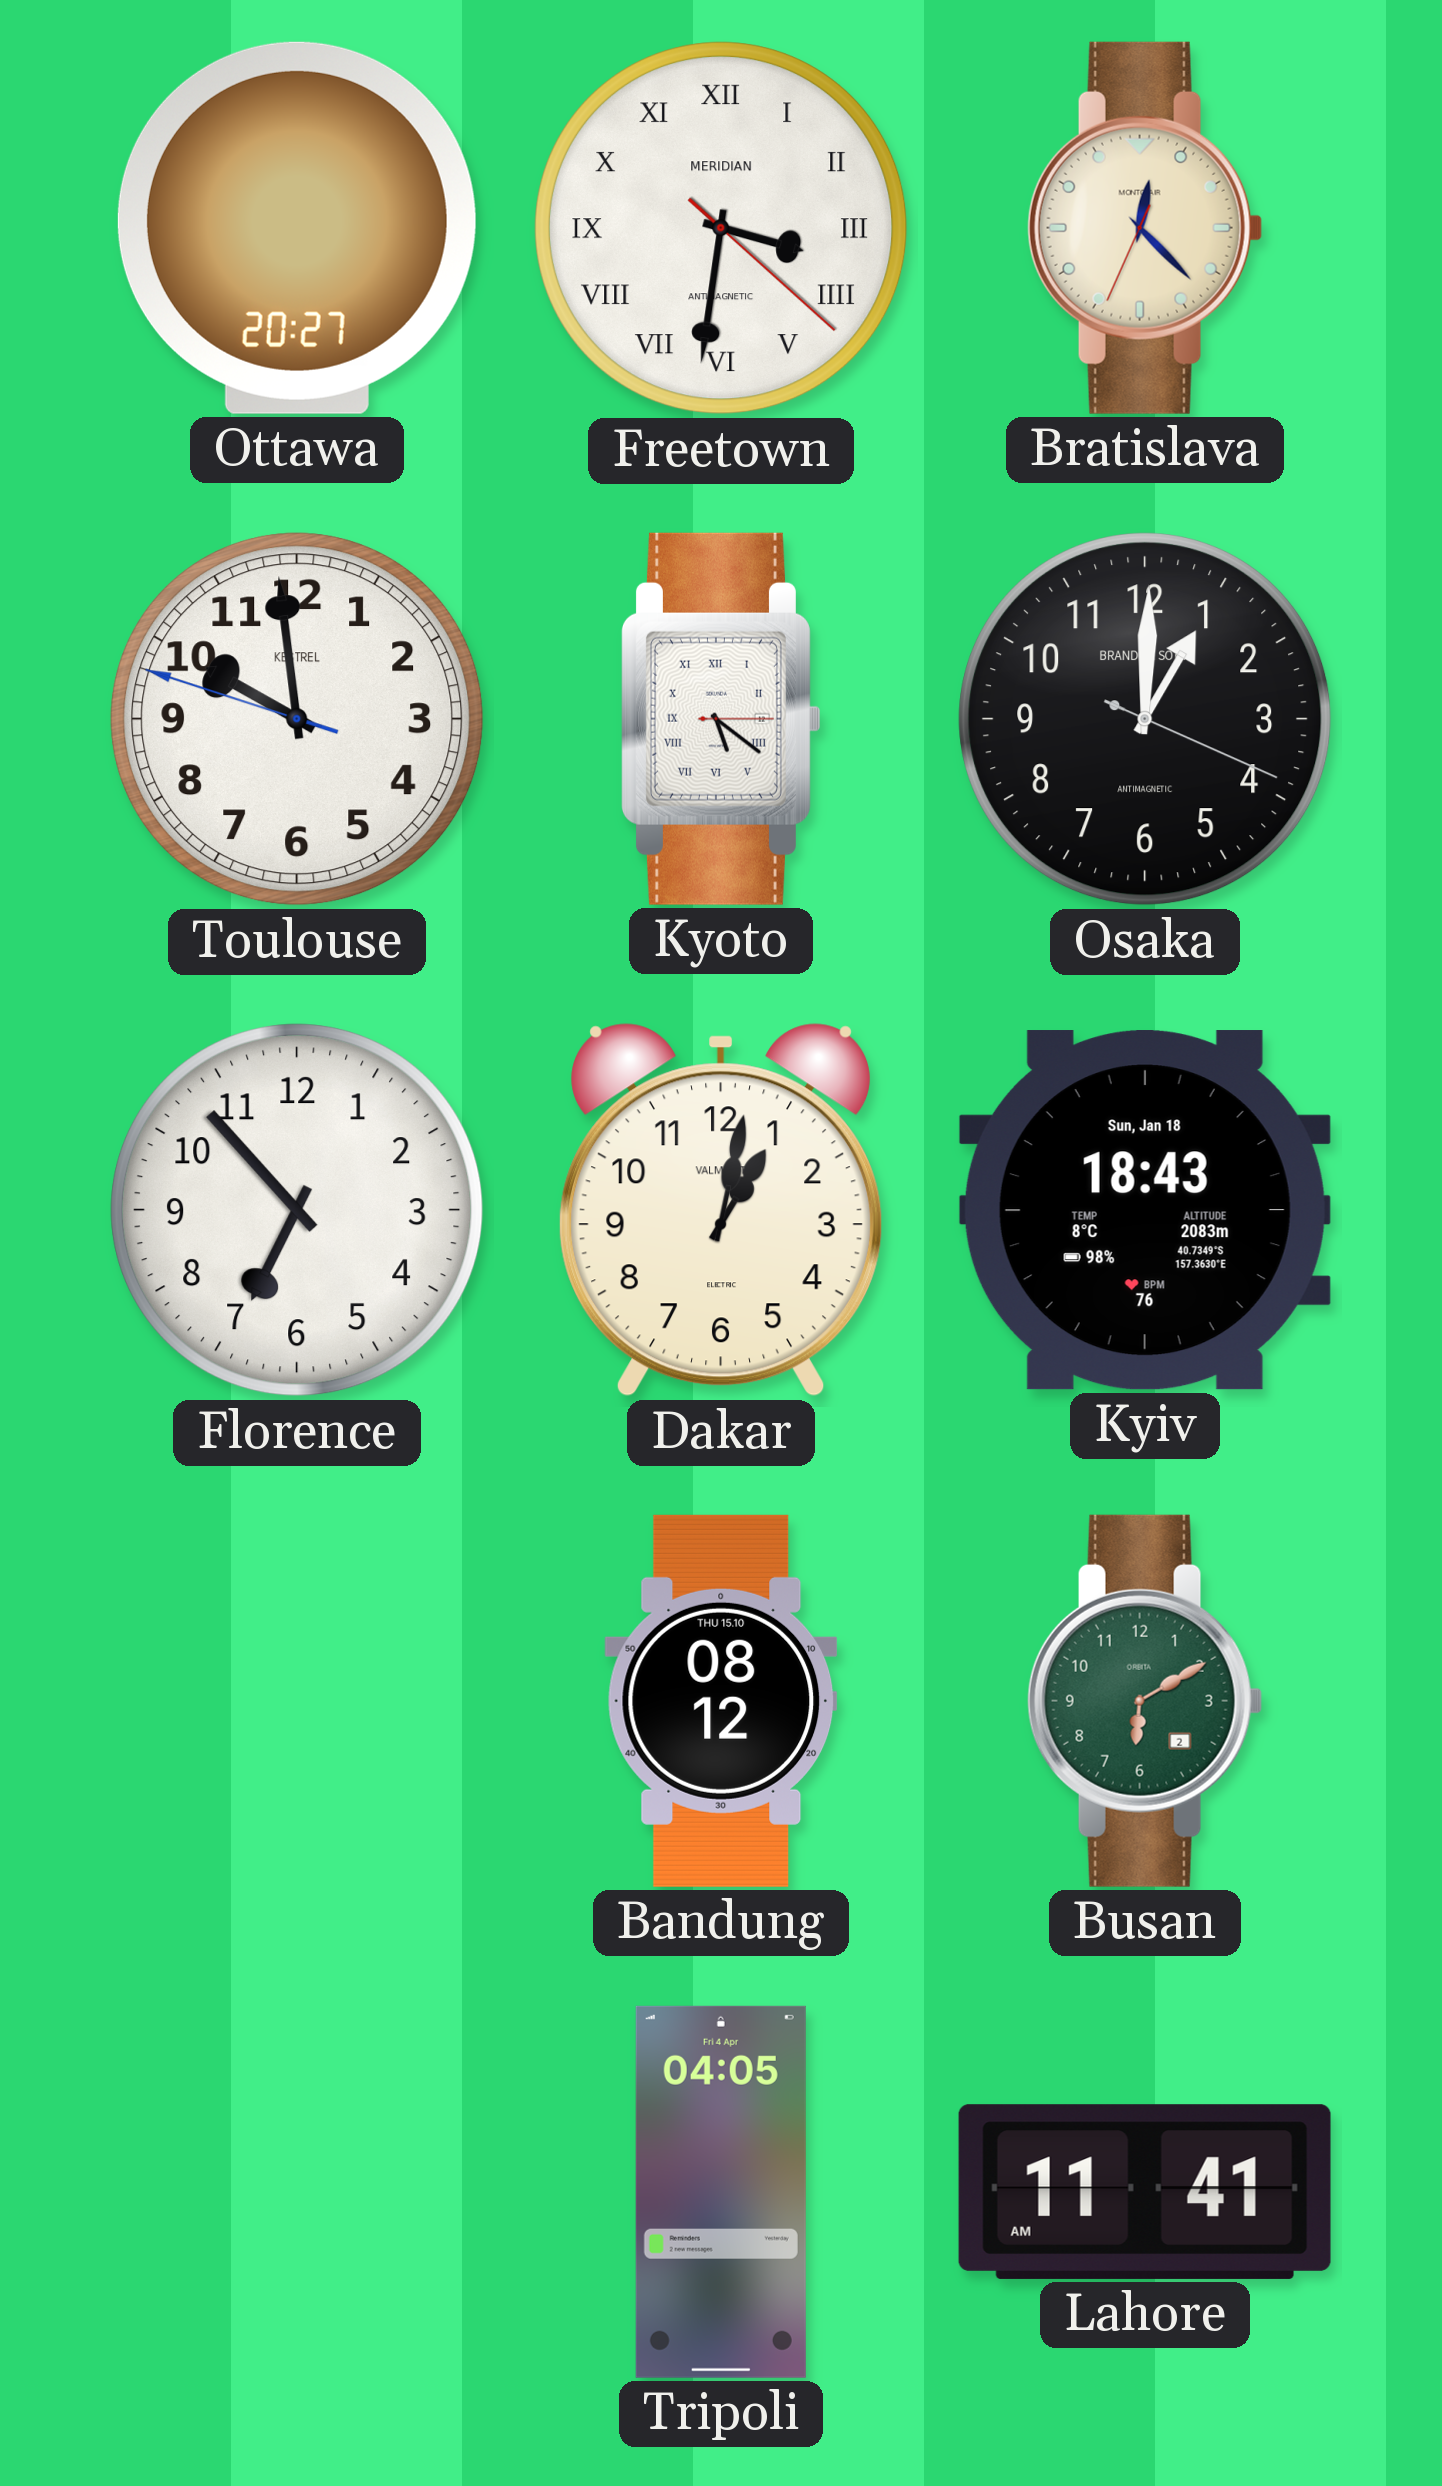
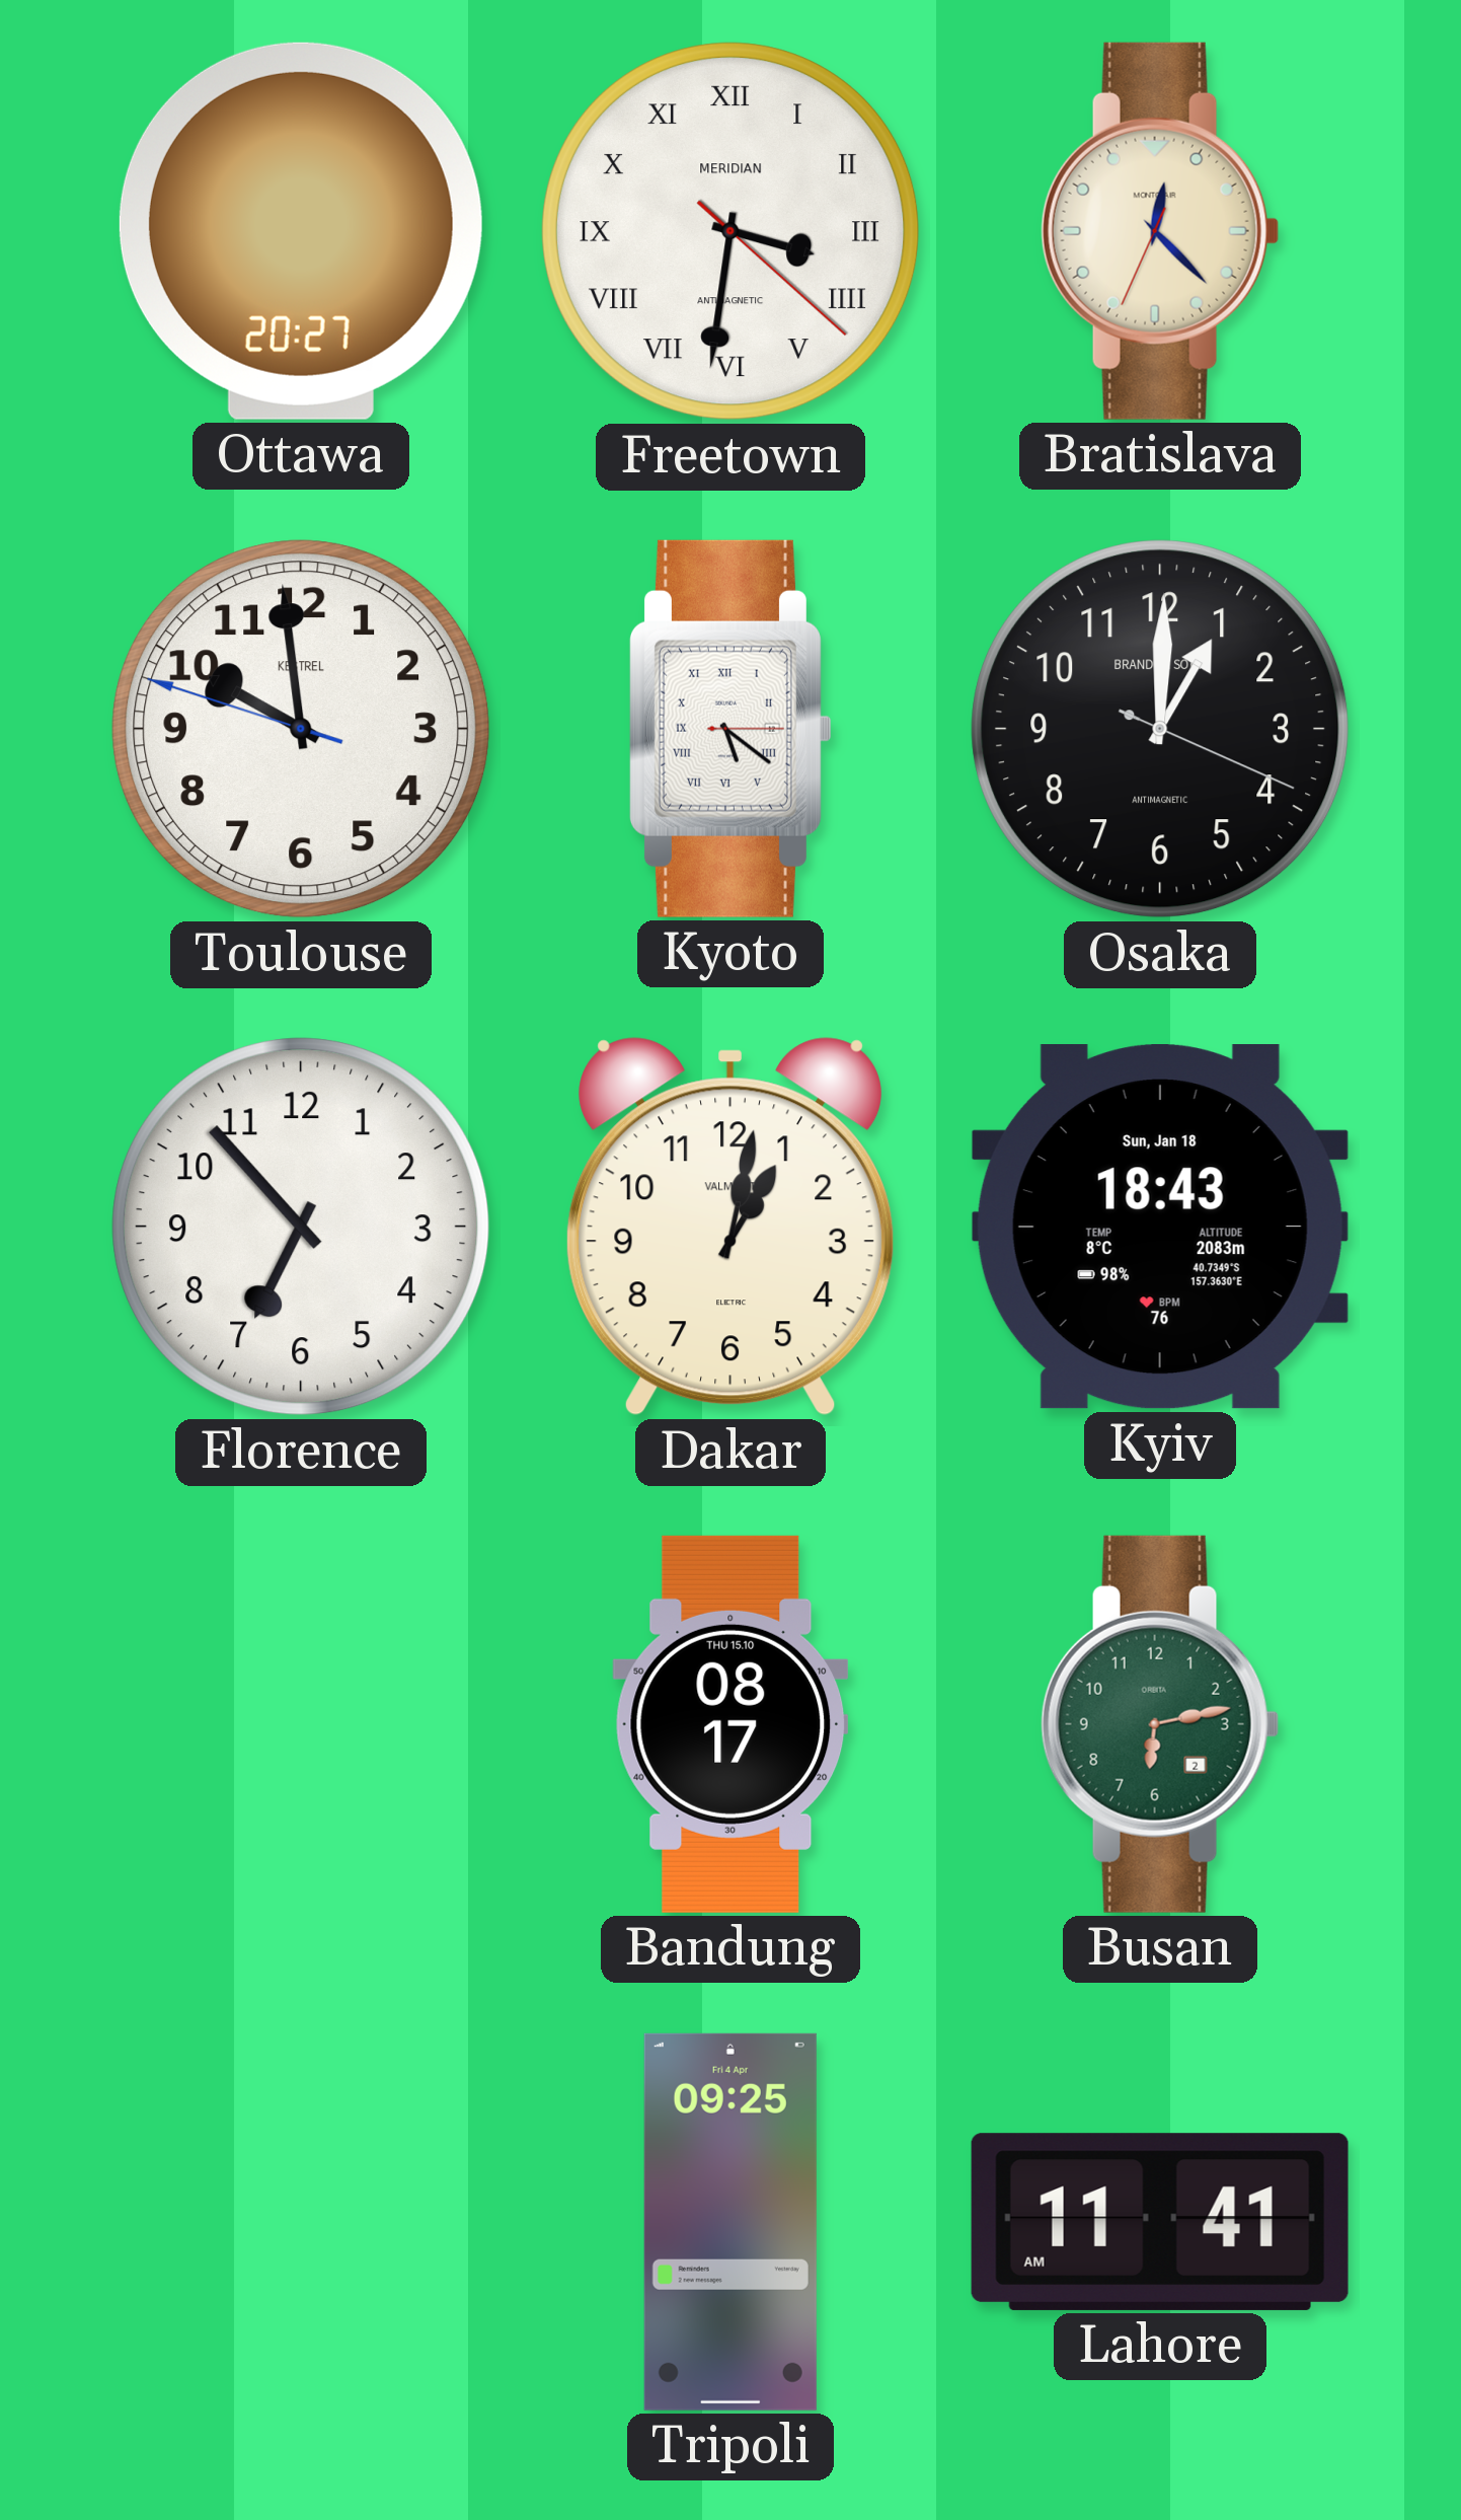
Bandung: 08:12 -> 08:17 (730, 1724)
Busan: 6:10 -> 6:13 (1160, 1724)
Tripoli: 04:05 -> 09:25 (730, 2222)
